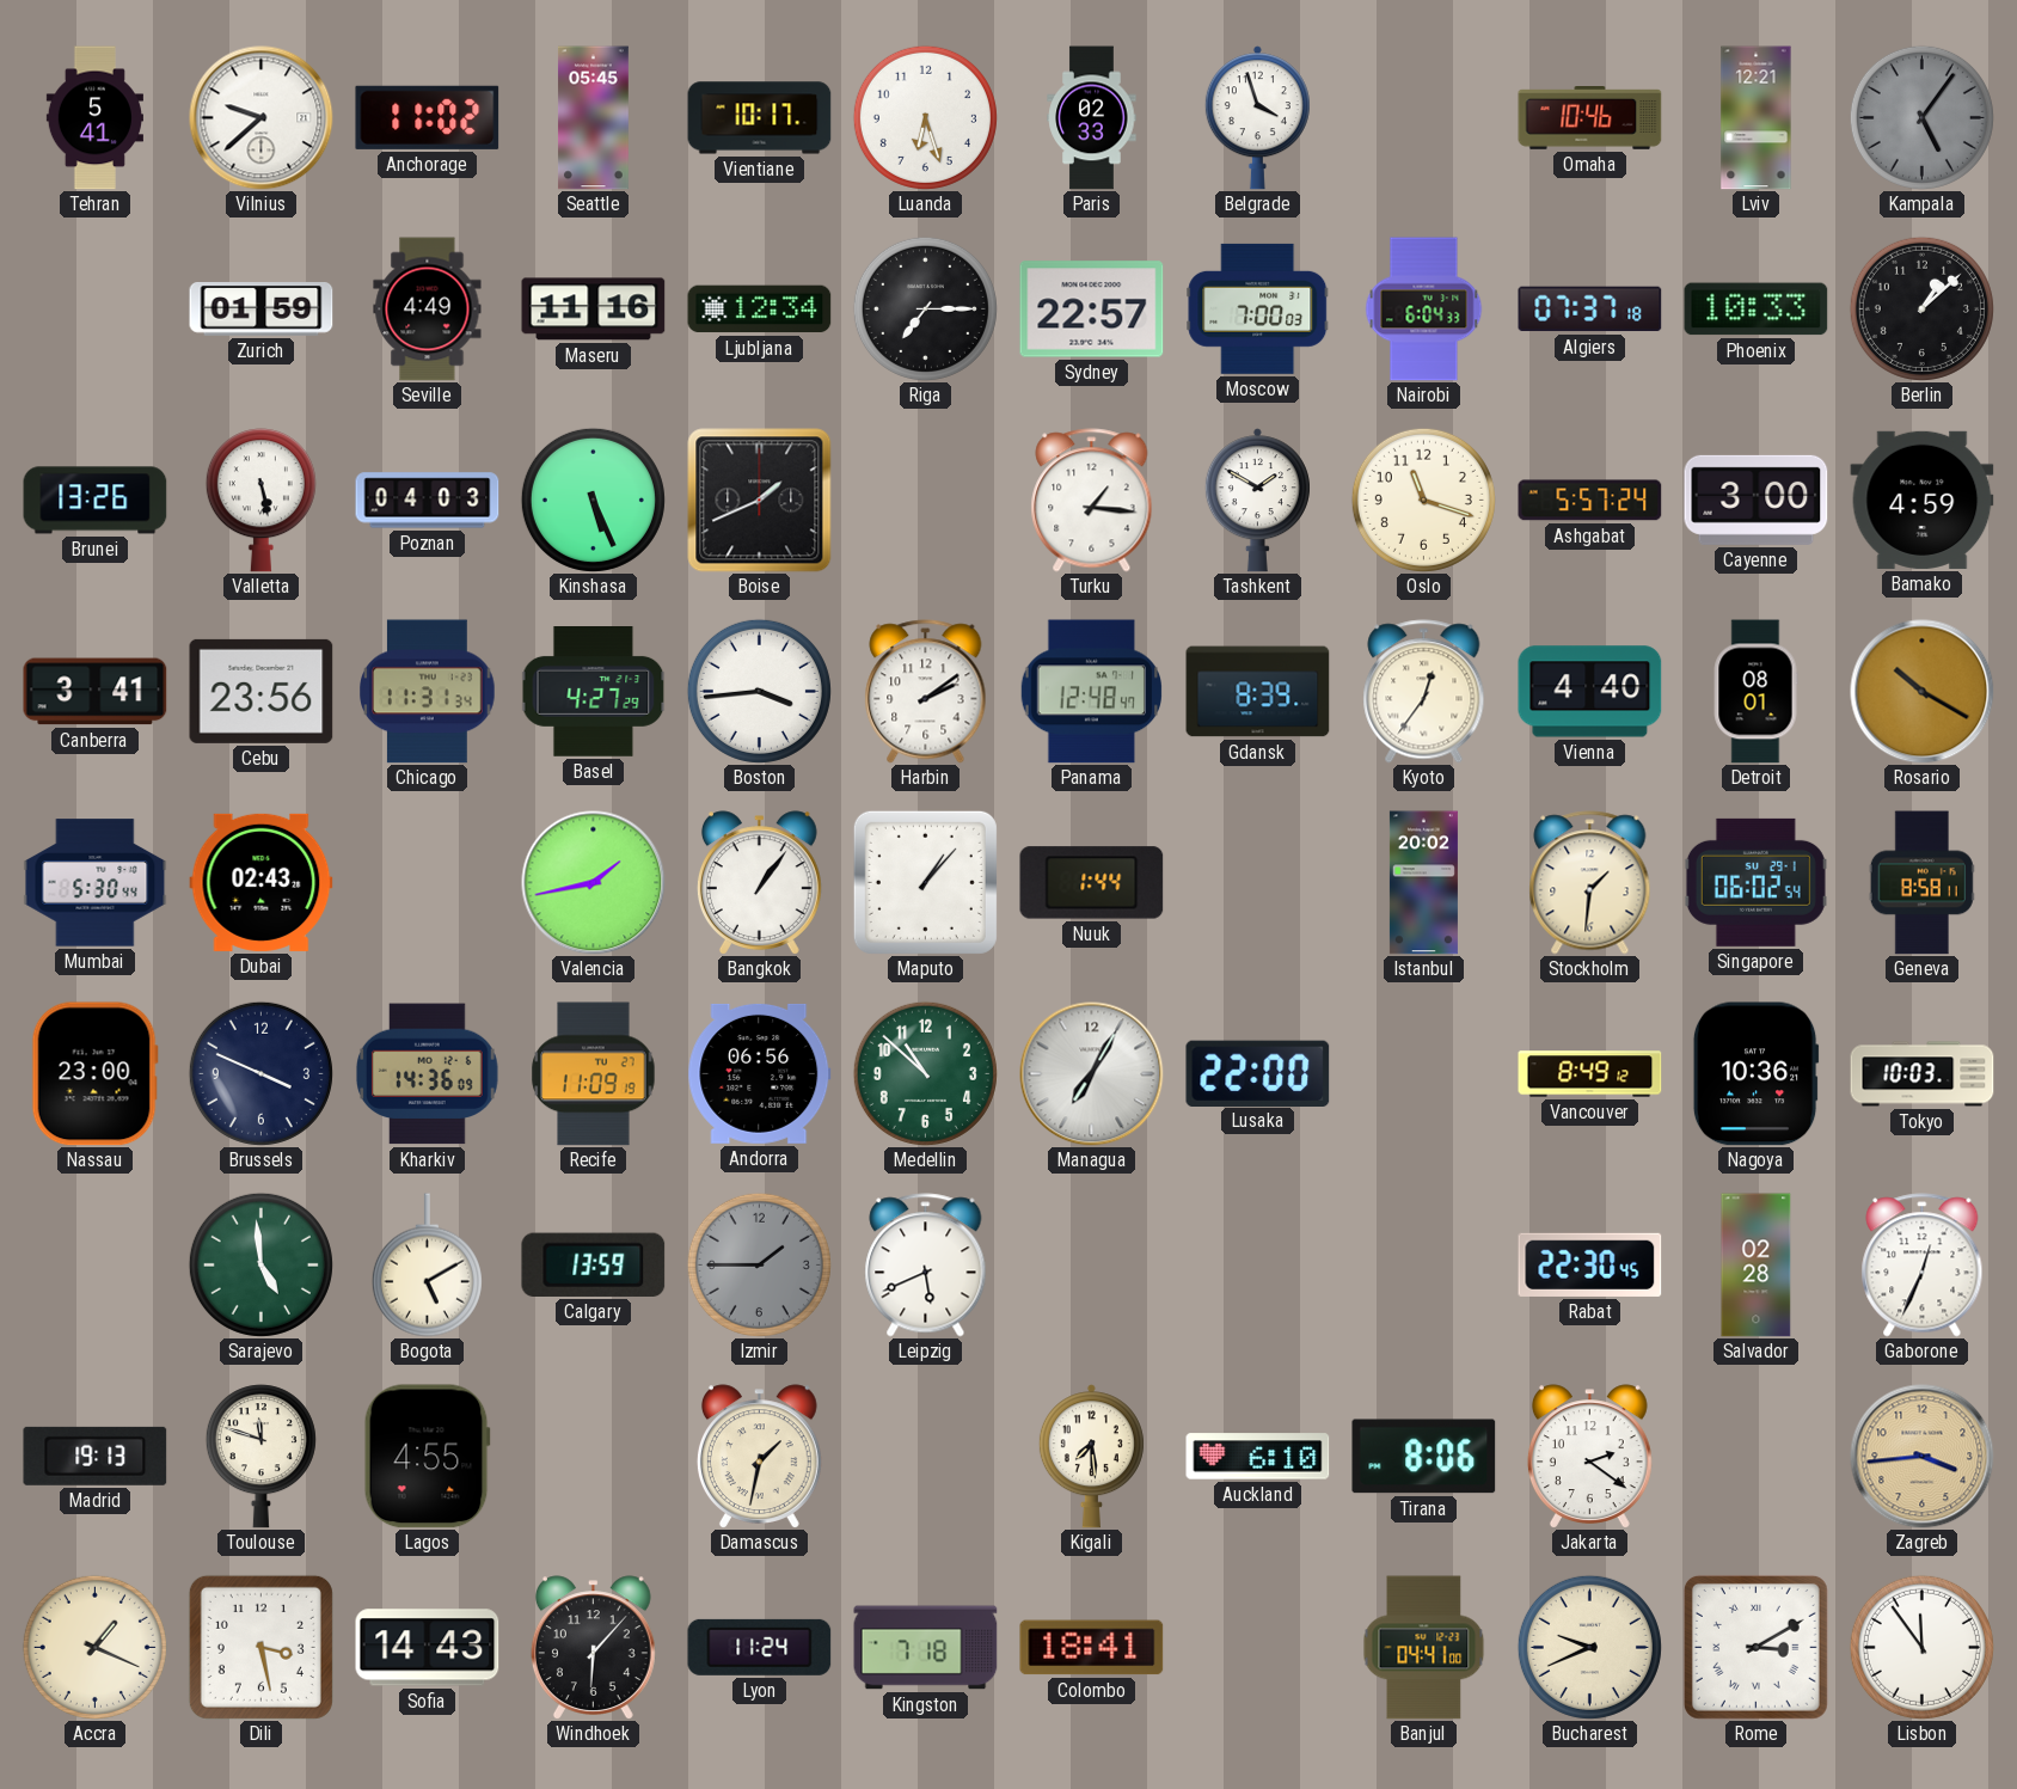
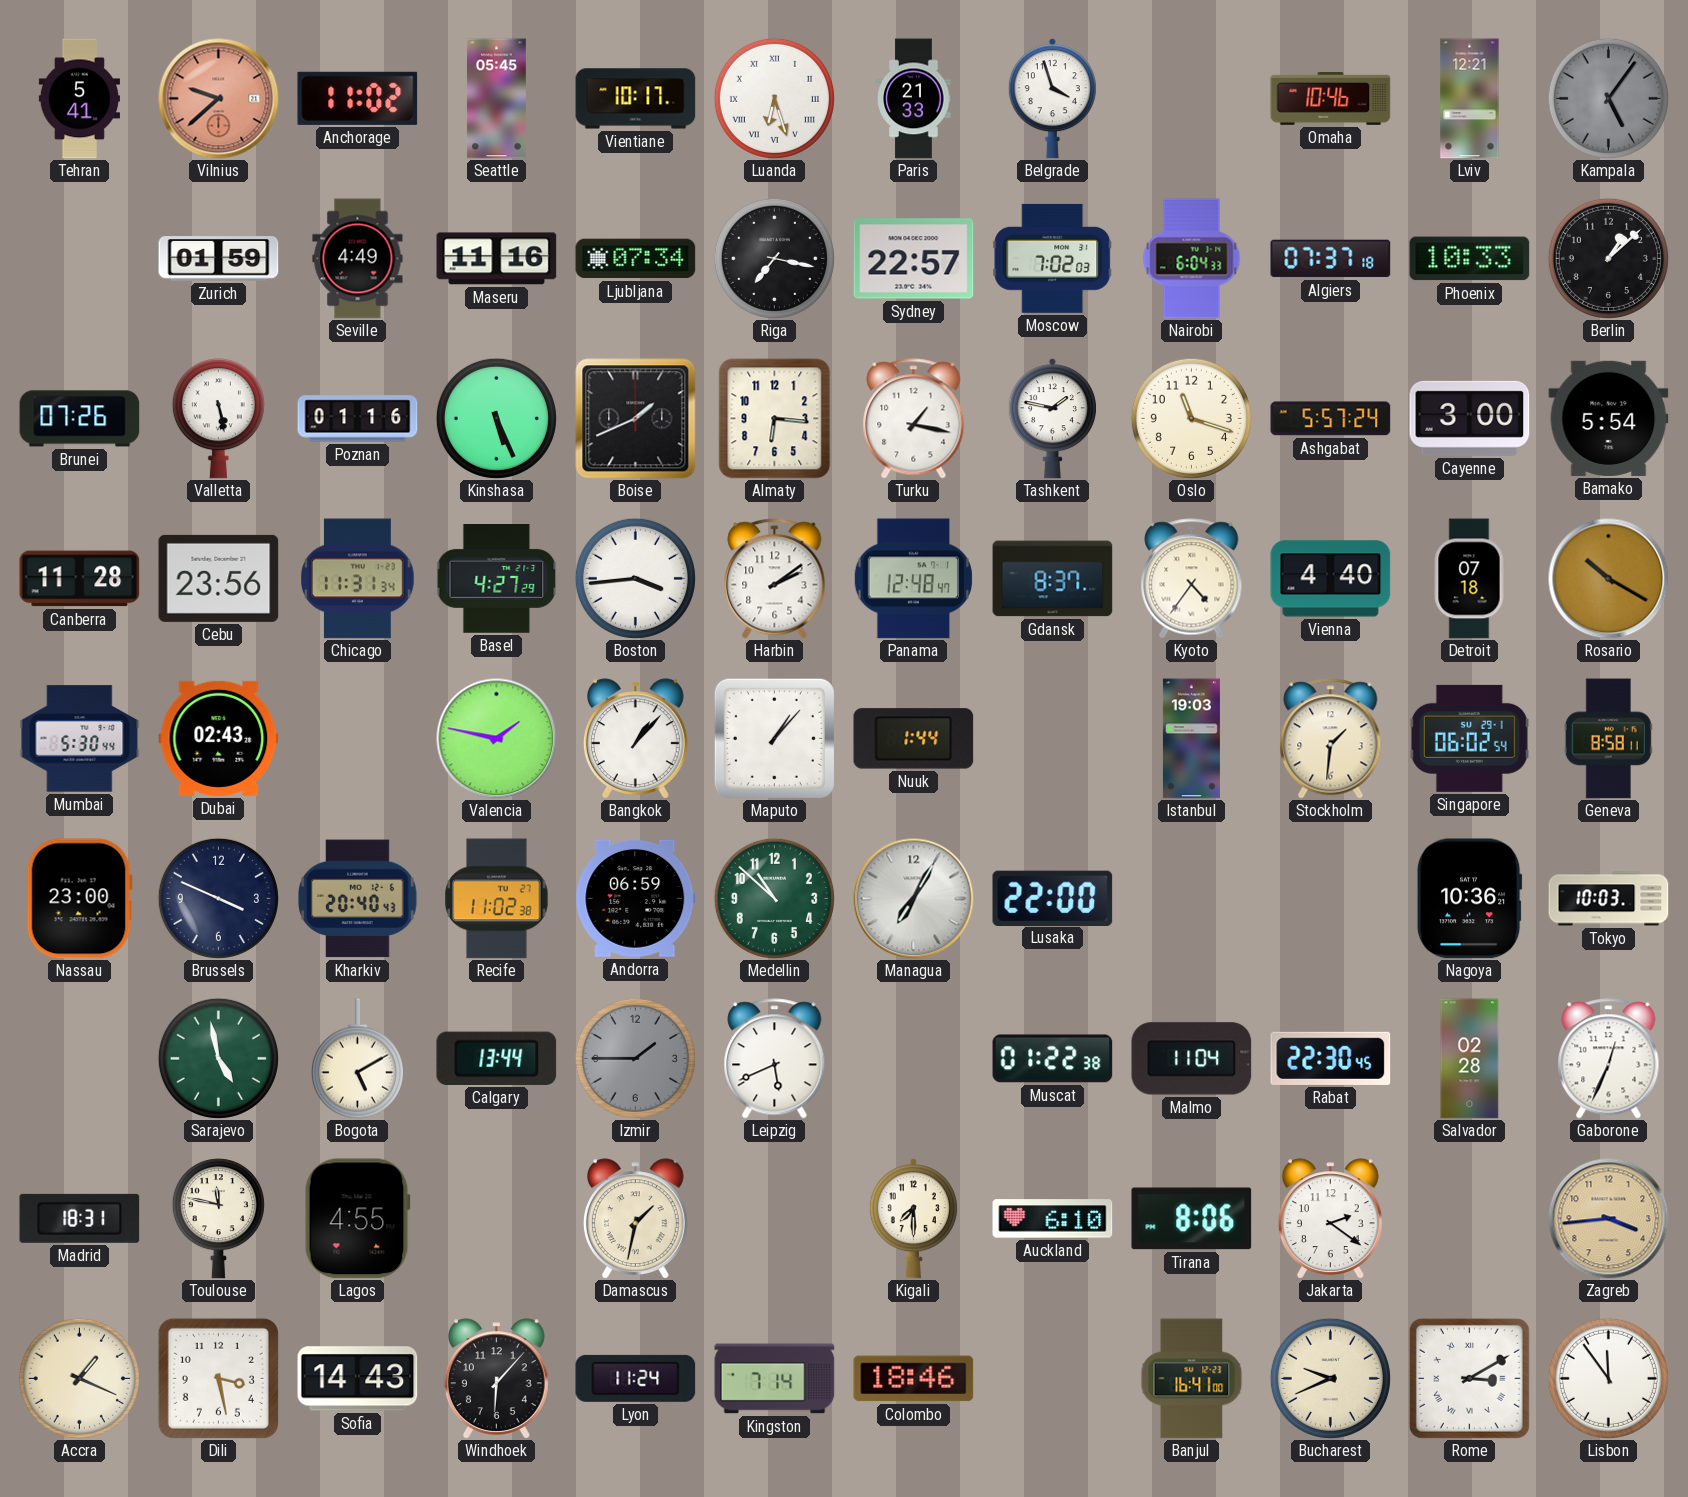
Vilnius dial: white -> salmon (219, 99)
Luanda numerals: Arabic -> Roman (774, 98)
Paris: 02:33 -> 21:33 (914, 99)
Ljubljana: 12:34 -> 07:34 (636, 259)
Riga: 7:15 -> 7:17 (774, 258)
Moscow: 7:00 -> 7:02 (1053, 258)
Brunei: 13:26 -> 07:26 (80, 419)
Poznan: 04:03 -> 01:16 (358, 419)
Almaty: none -> 6:16 (775, 419)
Turku: 1:16 -> 1:17 (914, 419)
Tashkent: 1:50 -> 1:47 (1052, 419)
Bamako: 4:59 -> 5:54 (1609, 418)
Canberra: 3:41 -> 11:28 (80, 579)
Gdansk: 8:39 -> 8:37 (1053, 579)
Kyoto: 12:36 -> 4:36 (1192, 579)
Detroit: 08:01 -> 07:18 (1469, 579)
Valencia: 1:43 -> 1:47 (497, 739)
Bangkok: 1:06 -> 1:07 (635, 739)
Istanbul: 20:02 -> 19:03 (1191, 739)
Kharkiv: 14:36 -> 20:40 (357, 899)
Recife: 11:09 -> 11:02 (497, 899)
Andorra: 06:56 -> 06:59 (636, 898)
Vancouver: 8:49 -> none (1590, 1074)
Sarajevo: 4:59 -> 4:58 (218, 1058)
Calgary: 13:59 -> 13:44 (497, 1058)
Muscat: none -> 01:22 (1053, 1059)
Malmo: none -> 11:04 (1192, 1059)
Madrid: 19:13 -> 18:31 (80, 1218)
Toulouse: 11:48 -> 11:47 (218, 1219)
Kigali: 7:29 -> 7:30 (913, 1219)
Kingston: 7:18 -> 7:14 (775, 1379)
Colombo: 18:41 -> 18:46 (914, 1379)
Banjul: 04:41 -> 16:41 (1192, 1379)
